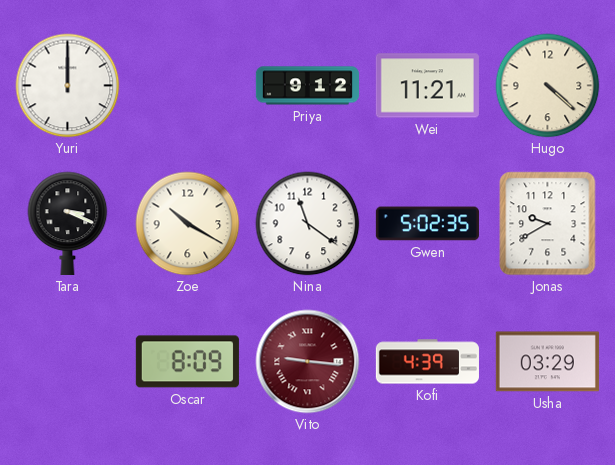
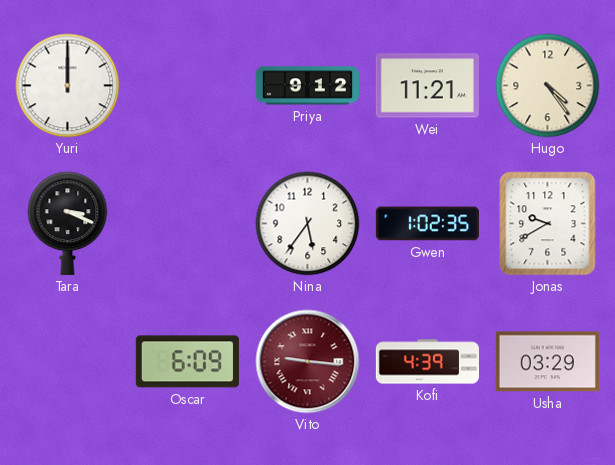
Hugo: 4:22 -> 4:24 (548, 86)
Zoe: 10:20 -> none (188, 224)
Nina: 11:21 -> 5:36 (308, 224)
Gwen: 5:02 -> 1:02 (427, 224)
Oscar: 8:09 -> 6:09 (187, 362)
